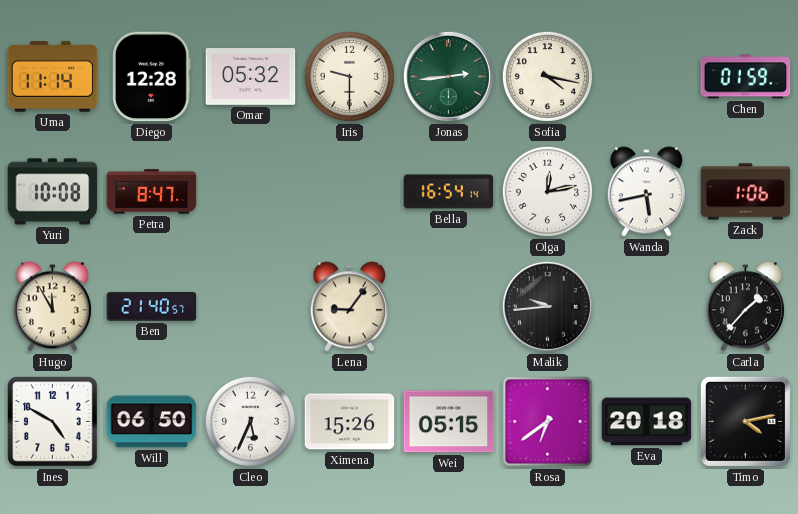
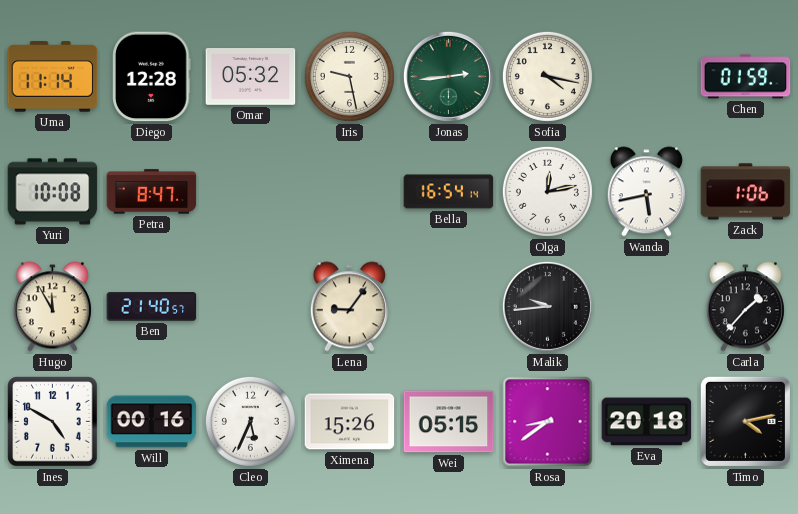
Iris: 9:30 -> 9:28 (349, 76)
Will: 06:50 -> 00:16 (152, 422)
Rosa: 6:39 -> 8:39 (548, 422)
